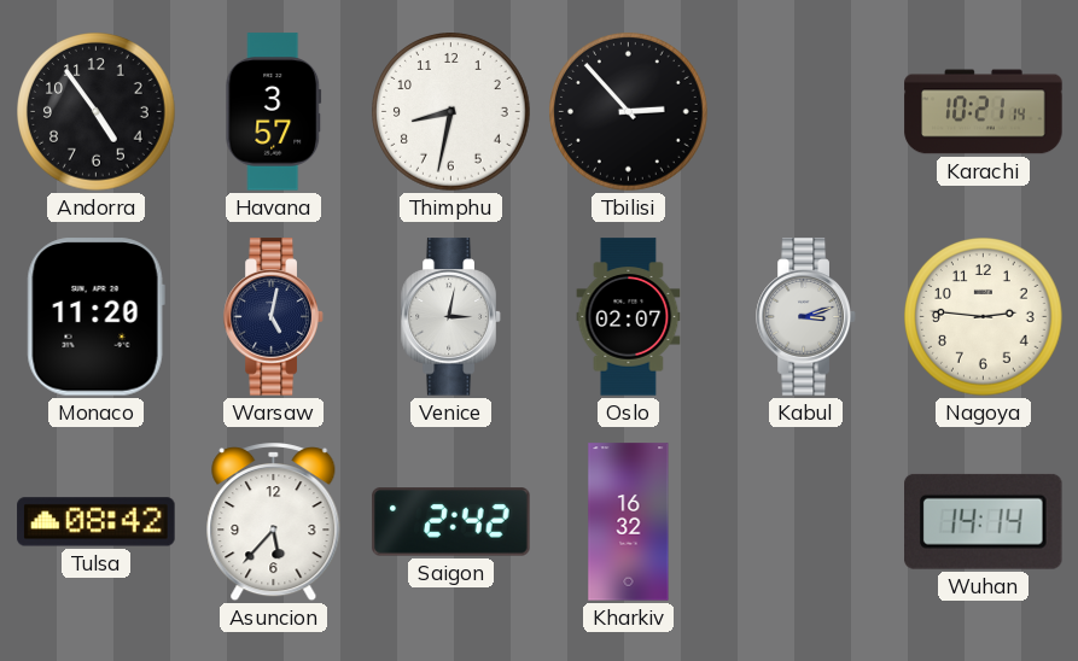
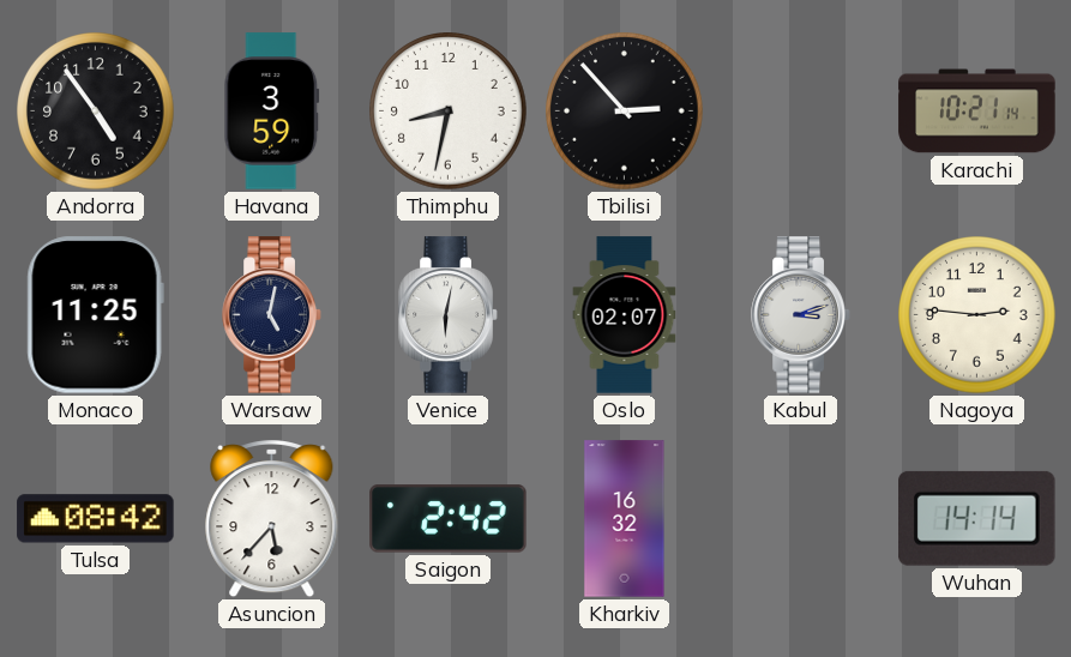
Havana: 3:57 -> 3:59 (272, 111)
Monaco: 11:20 -> 11:25 (95, 315)
Venice: 3:02 -> 6:02 (449, 315)
